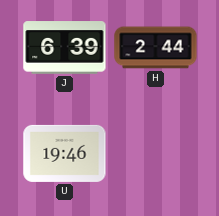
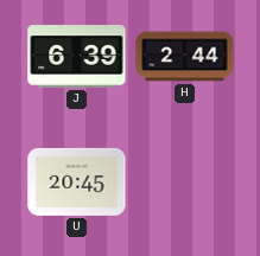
U: 19:46 -> 20:45 (77, 181)
